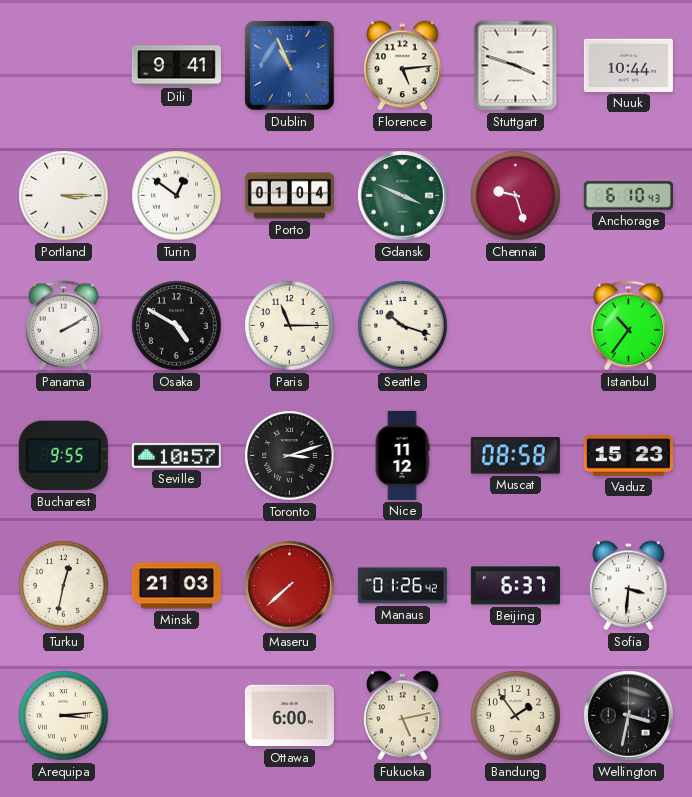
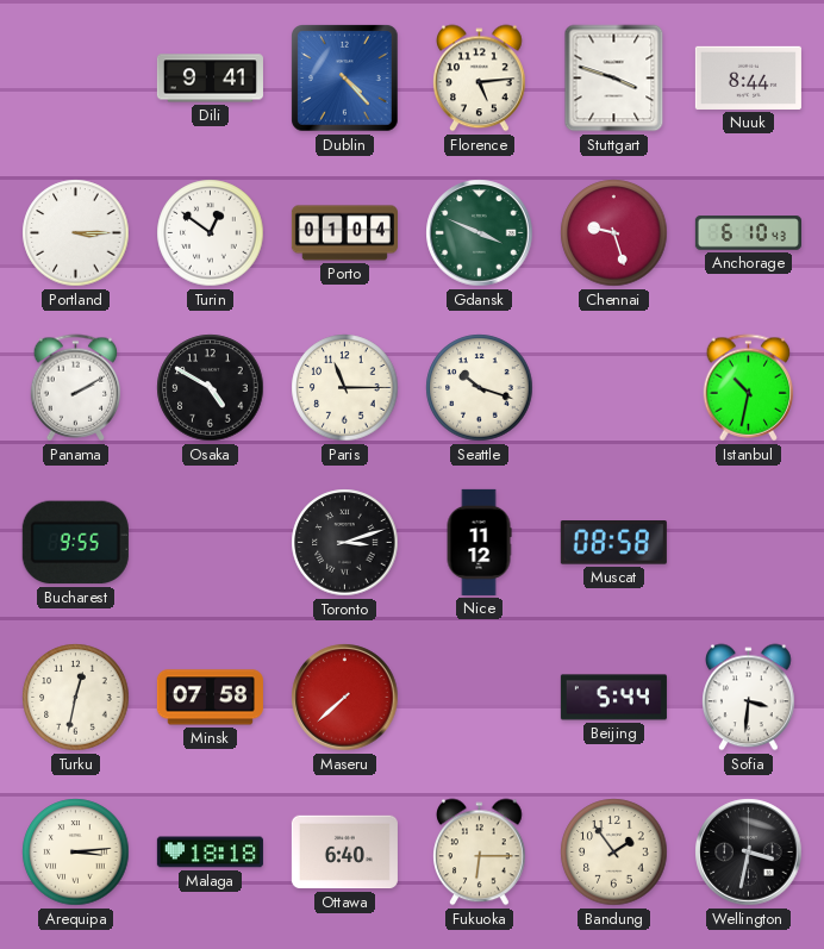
Dublin: 10:56 -> 4:23 (345, 79)
Nuuk: 10:44 -> 8:44 (748, 77)
Istanbul: 10:36 -> 10:32 (749, 388)
Seville: 10:57 -> none (176, 455)
Vaduz: 15:23 -> none (628, 456)
Minsk: 21:03 -> 07:58 (210, 698)
Manaus: 01:26 -> none (402, 586)
Beijing: 6:37 -> 5:44 (613, 698)
Malaga: none -> 18:18 (210, 853)
Ottawa: 6:00 -> 6:40 (344, 853)
Fukuoka: 5:13 -> 6:15 (480, 853)
